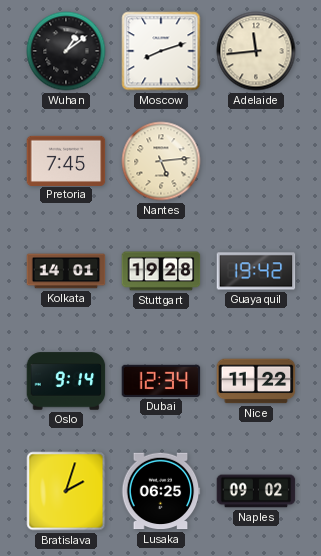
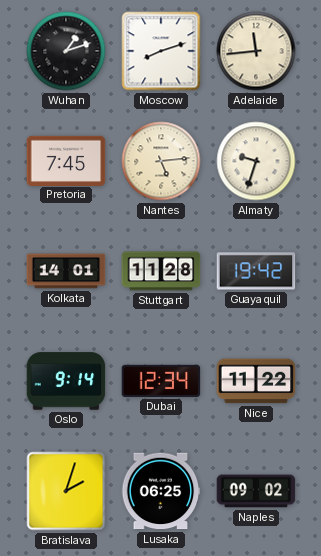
Wuhan: 1:09 -> 1:12 (66, 51)
Almaty: none -> 9:33 (256, 161)
Stuttgart: 19:28 -> 11:28 (161, 271)
